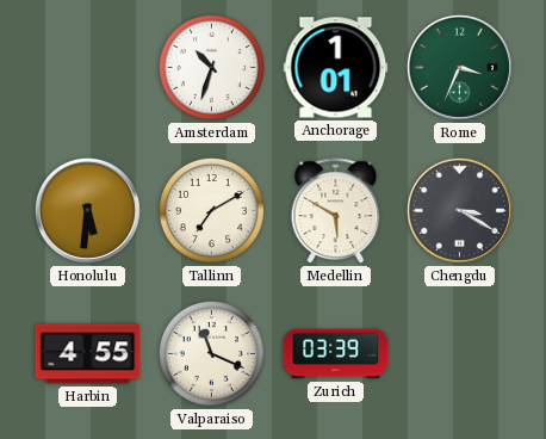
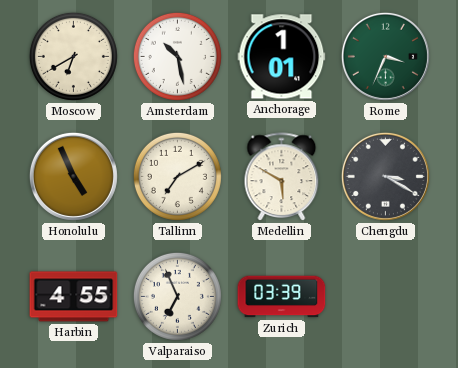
Moscow: none -> 6:40 (73, 56)
Amsterdam: 10:33 -> 10:28 (177, 56)
Honolulu: 5:31 -> 4:56 (73, 176)
Valparaiso: 11:19 -> 6:56 (177, 296)
